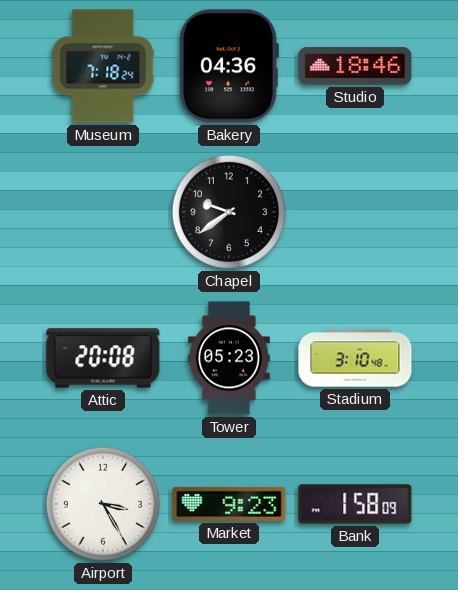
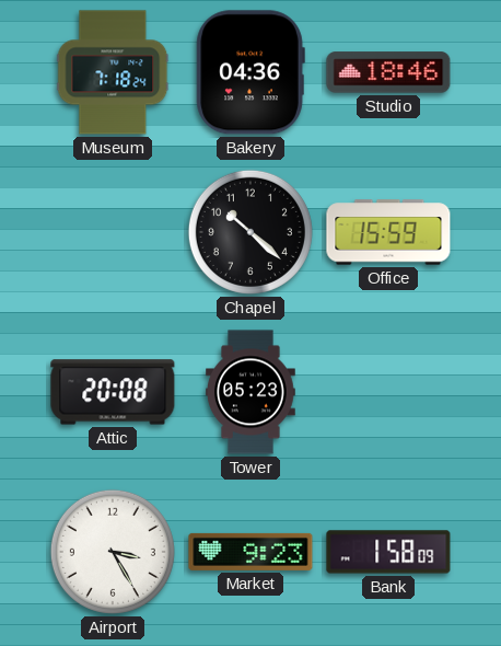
Chapel: 9:39 -> 10:22 (250, 232)
Office: none -> 15:59 (388, 232)
Stadium: 3:10 -> none (355, 358)
